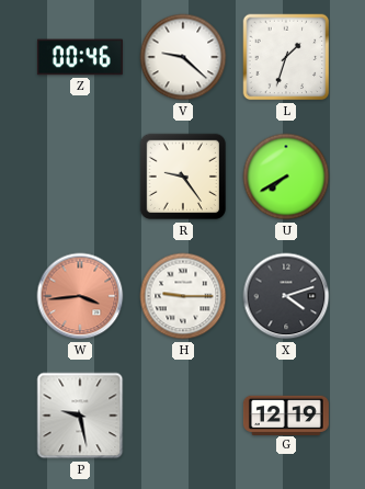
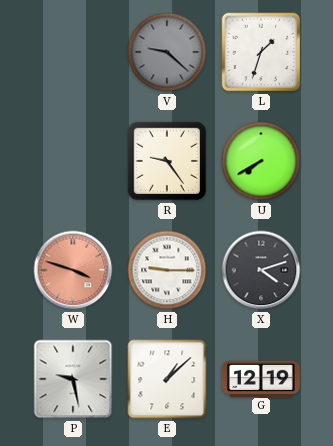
Z: 00:46 -> none (80, 57)
V dial: white -> grey (167, 52)
W: 3:44 -> 3:48 (73, 270)
E: none -> 1:08 (167, 379)
